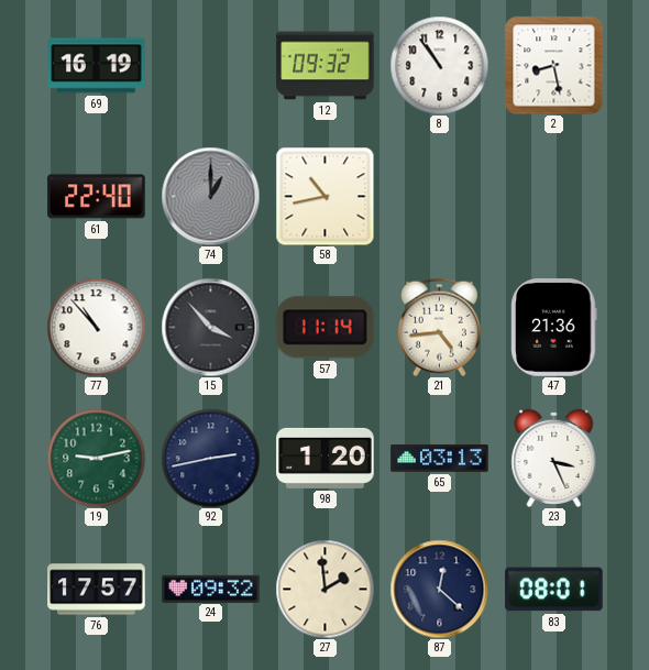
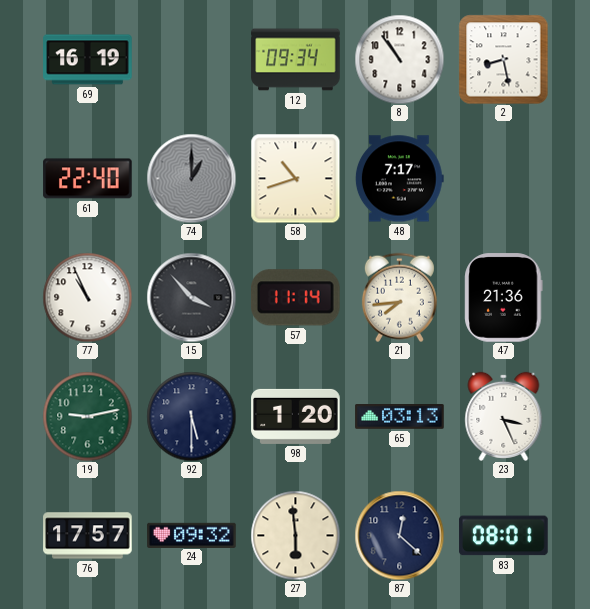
12: 09:32 -> 09:34 (296, 60)
58: 10:43 -> 10:42 (295, 178)
48: none -> 7:17 (399, 179)
77: 10:53 -> 10:56 (87, 297)
21: 4:44 -> 7:44 (399, 297)
92: 2:43 -> 5:30 (191, 416)
27: 1:59 -> 5:59 (295, 535)
